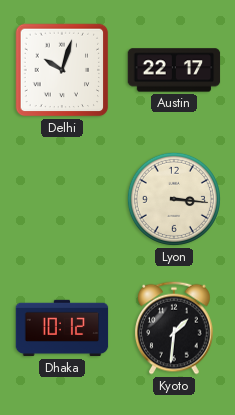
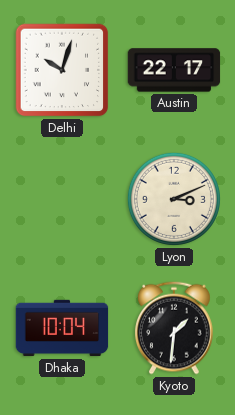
Lyon: 3:16 -> 3:11 (174, 199)
Dhaka: 10:12 -> 10:04 (62, 328)
